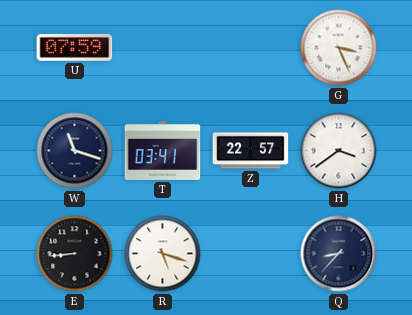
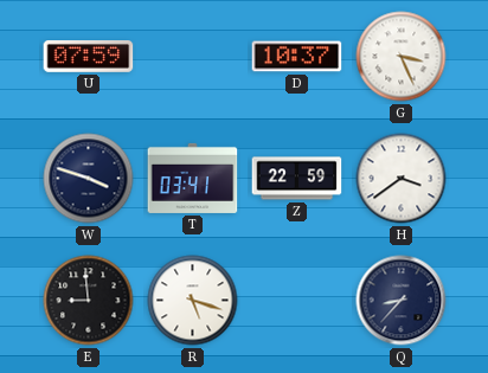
D: none -> 10:37 (297, 57)
W: 11:18 -> 3:48 (89, 179)
Z: 22:57 -> 22:59 (297, 179)
E: 8:44 -> 8:59 (89, 301)
